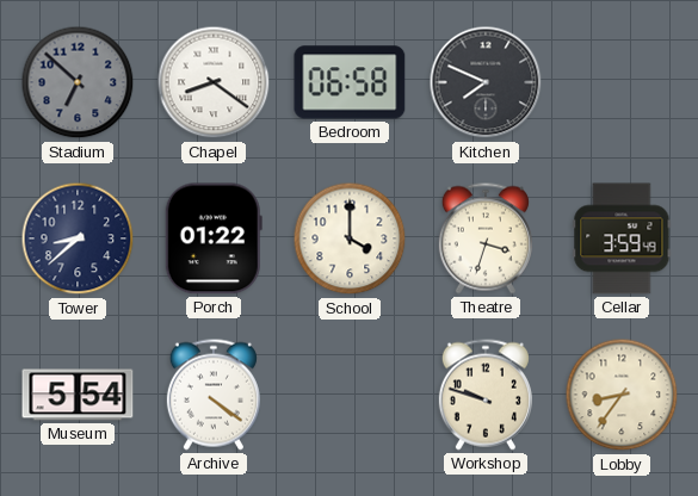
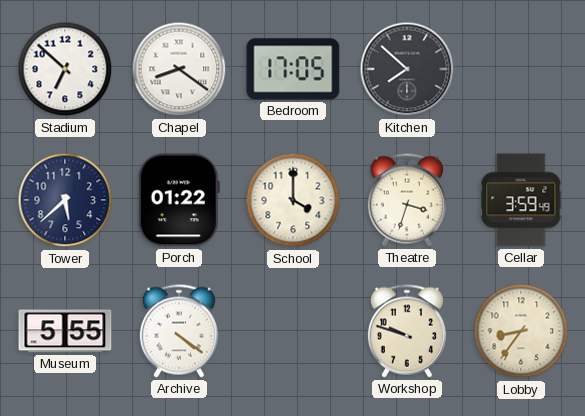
Stadium dial: grey -> white (65, 69)
Bedroom: 06:58 -> 17:05 (293, 69)
Kitchen: 7:49 -> 7:52 (407, 69)
Tower: 8:38 -> 5:38 (65, 200)
Museum: 5:54 -> 5:55 (65, 331)
